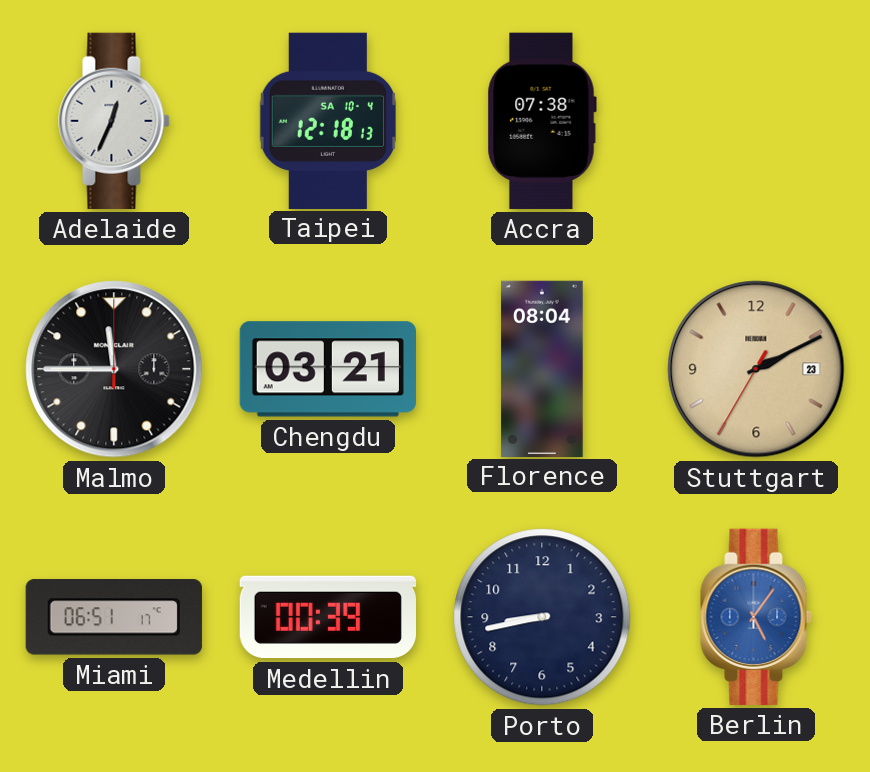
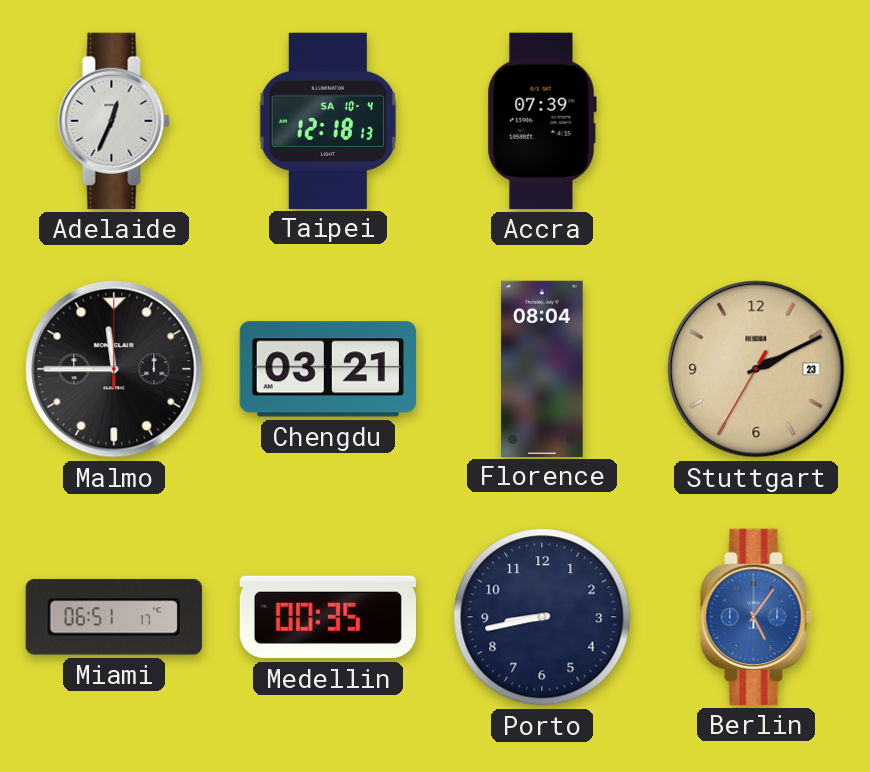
Accra: 07:38 -> 07:39 (542, 121)
Medellin: 00:39 -> 00:35 (327, 617)
